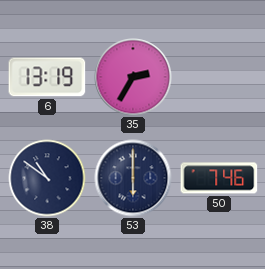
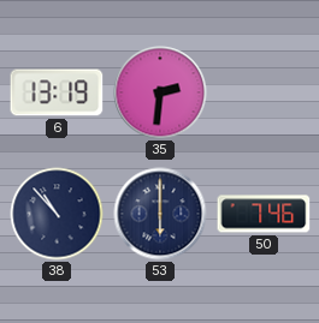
35: 2:35 -> 2:31 (160, 92)
38: 10:51 -> 10:53 (57, 214)
